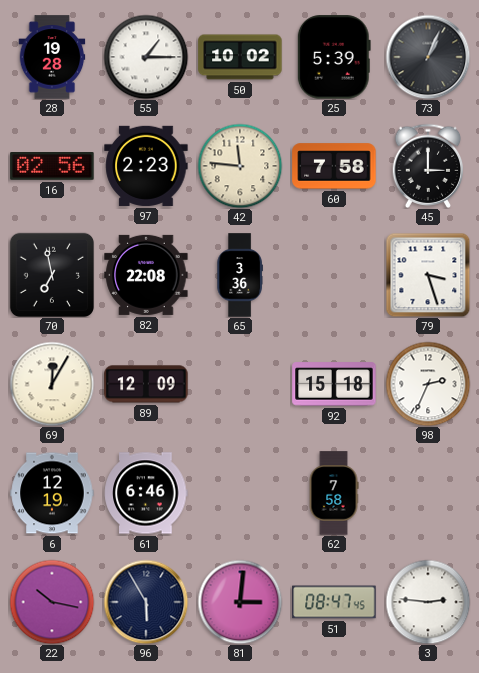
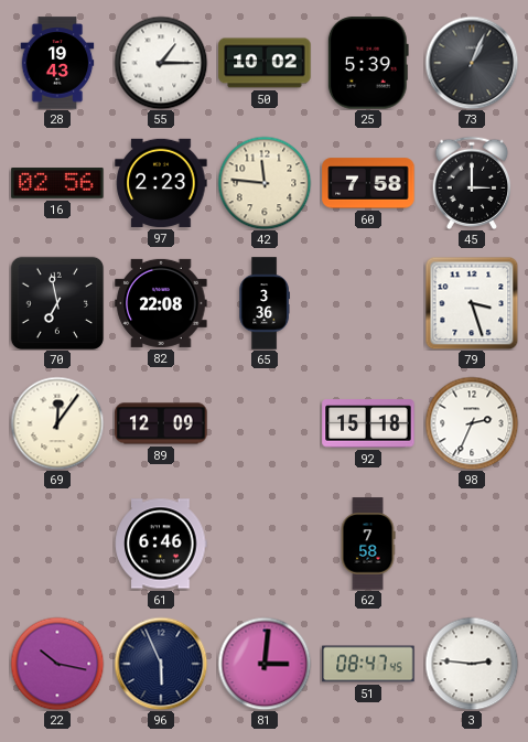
28: 19:28 -> 19:43 (57, 63)
69: 12:05 -> 12:06 (57, 423)
6: 12:19 -> none (52, 493)
96: 5:55 -> 5:56 (161, 664)
